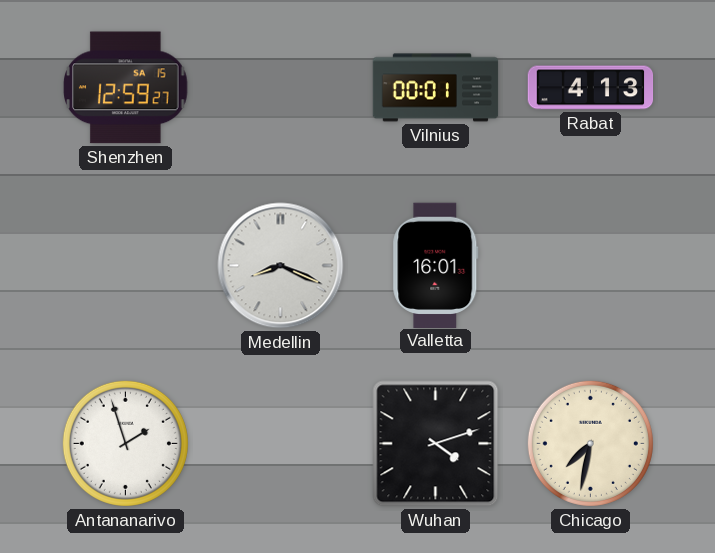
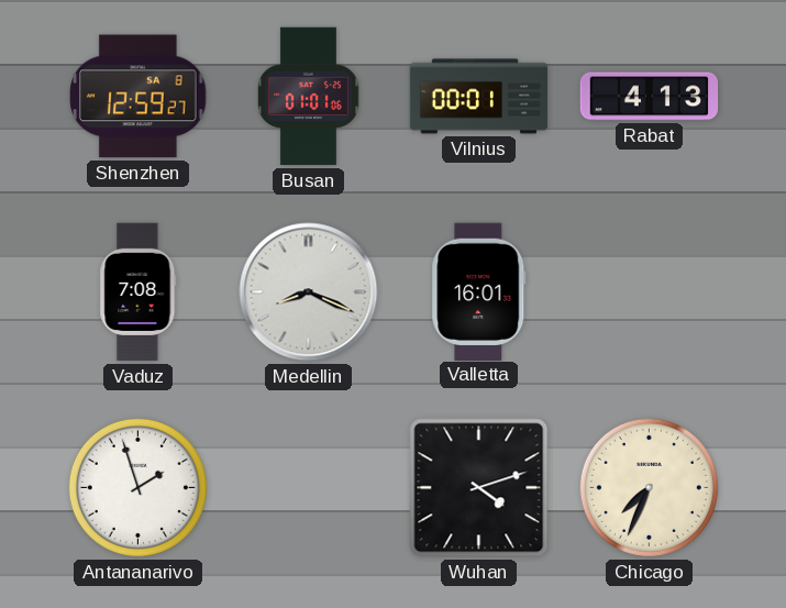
Shenzhen date: SA 15 -> SA 8 (139, 97)
Busan: none -> 01:01 (309, 97)
Vaduz: none -> 7:08 (139, 292)
Chicago: 7:32 -> 7:34 (649, 487)
